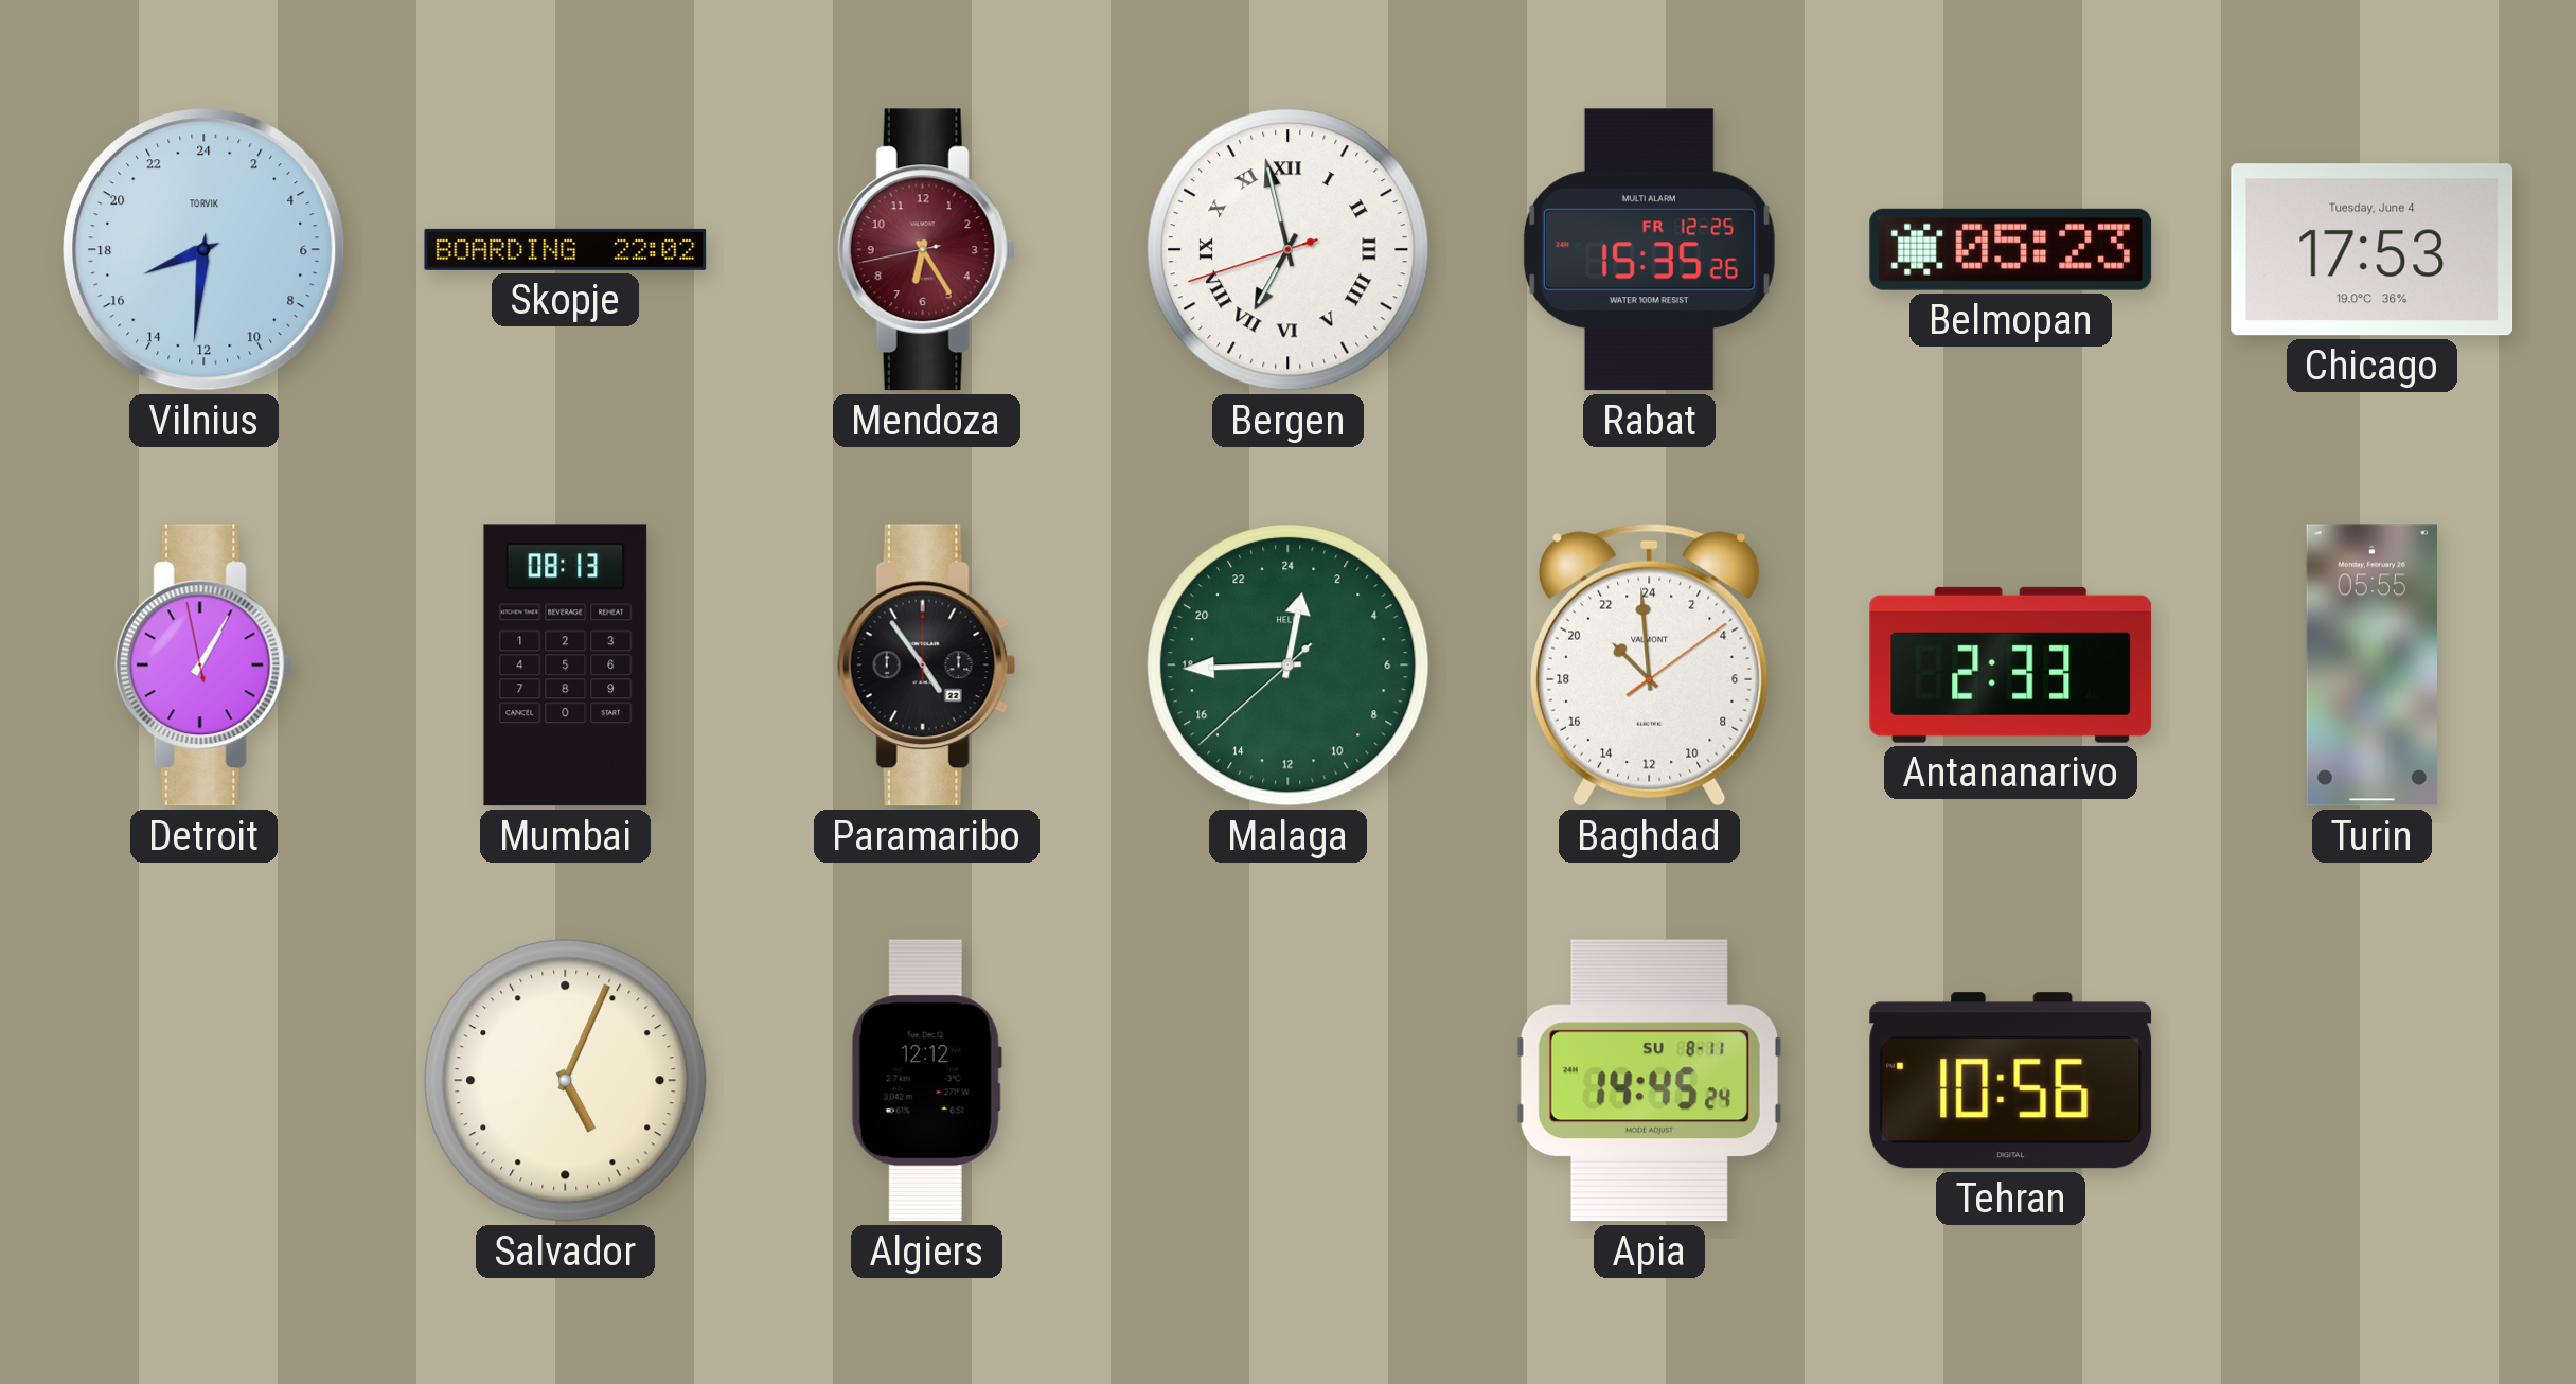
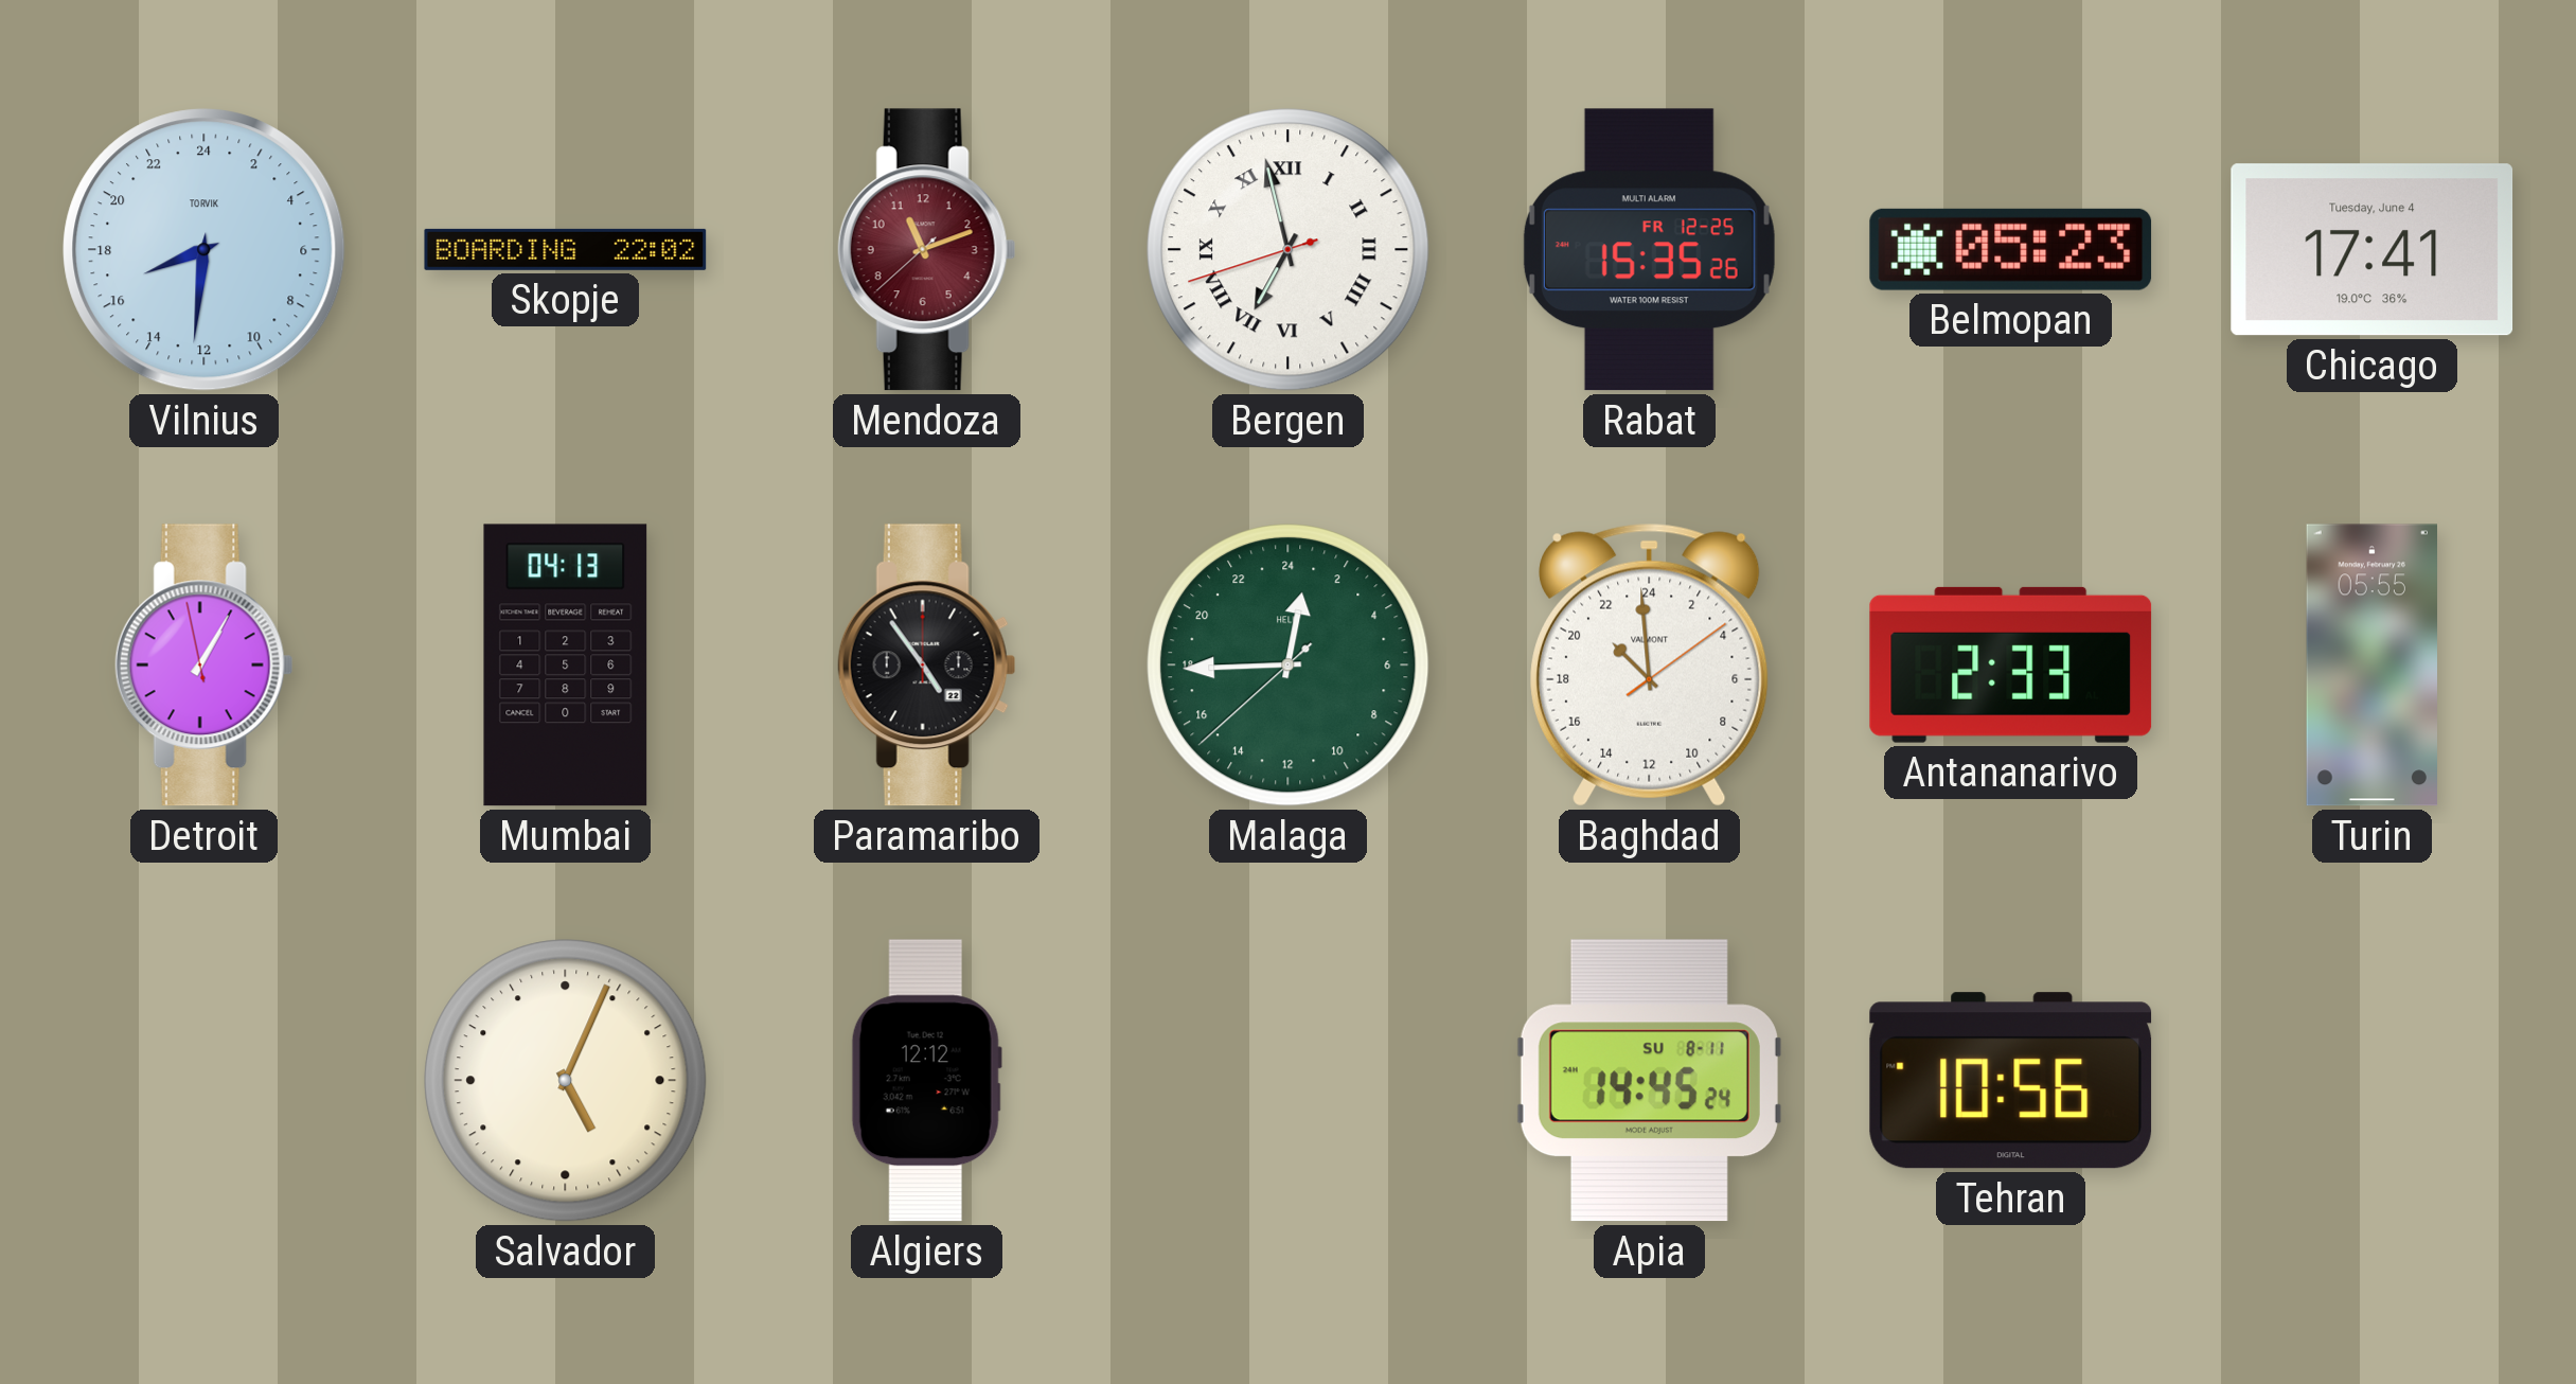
Mendoza: 6:24 -> 11:11 (926, 250)
Chicago: 17:53 -> 17:41 (2373, 250)
Mumbai: 08:13 -> 04:13 (566, 666)
